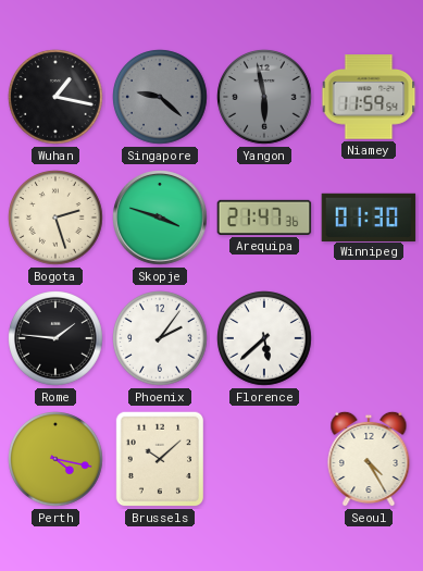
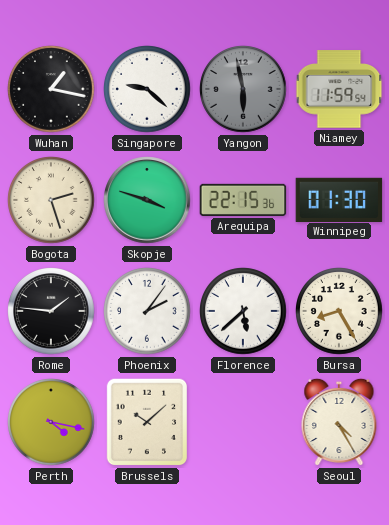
Singapore dial: grey -> white (147, 89)
Arequipa: 21:47 -> 22:15 (243, 200)
Bursa: none -> 8:25 (339, 311)
